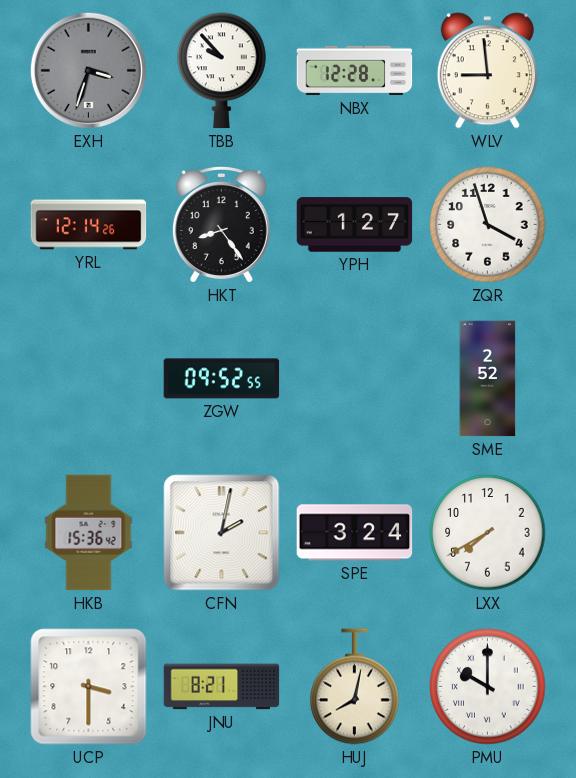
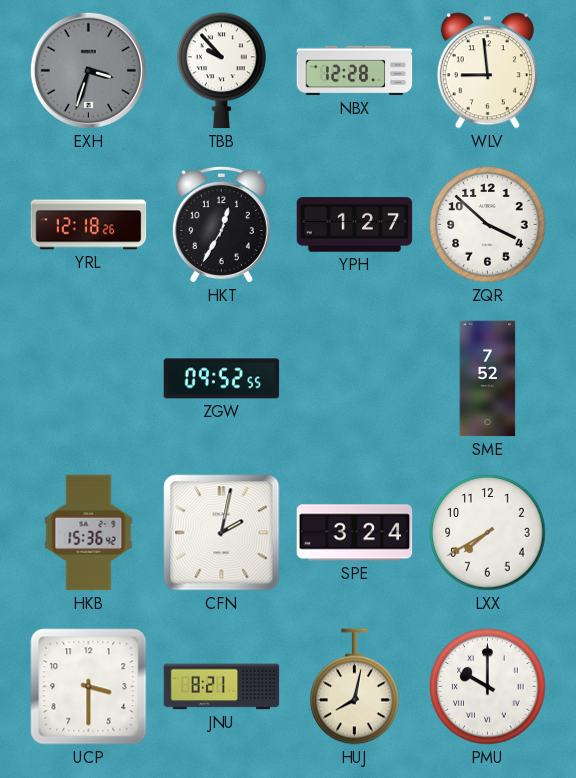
YRL: 12:14 -> 12:18 (89, 225)
HKT: 8:24 -> 12:35 (221, 225)
ZQR: 3:57 -> 3:52 (488, 225)
SME: 2:52 -> 7:52 (488, 379)
